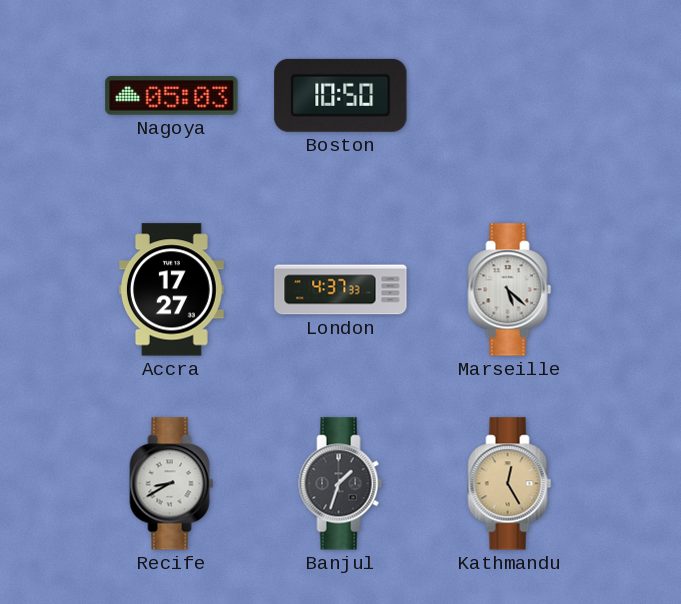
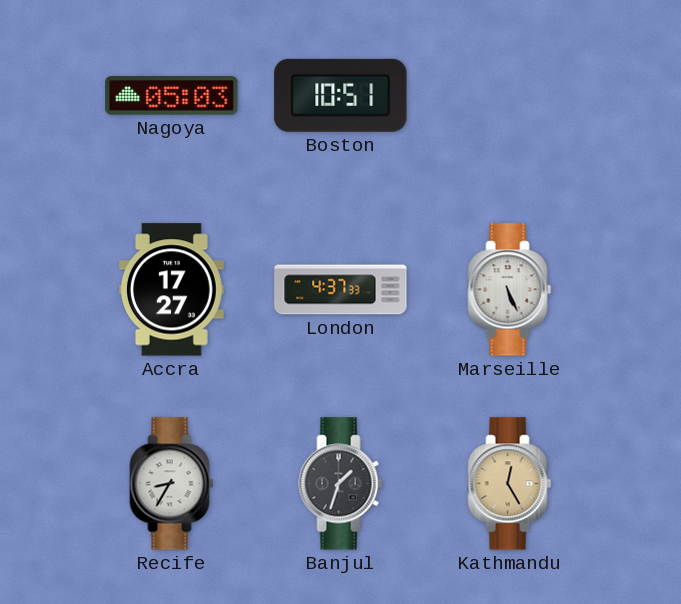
Boston: 10:50 -> 10:51 (341, 95)
Marseille: 5:22 -> 5:26 (510, 290)
Recife: 8:40 -> 8:35 (172, 484)
